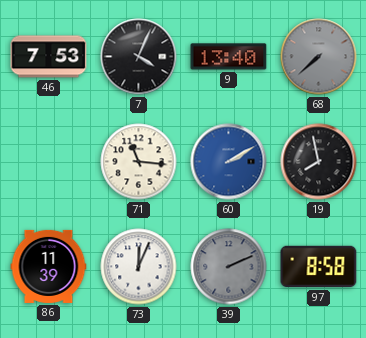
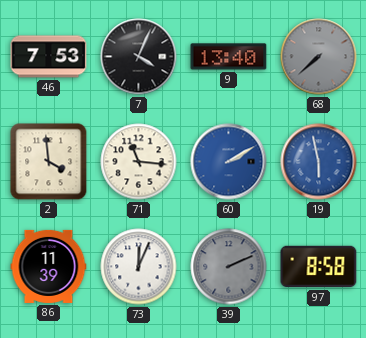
2: none -> 3:59 (49, 162)
19: 7:58 -> 5:58 (319, 162)
19 dial: black -> blue (319, 162)
